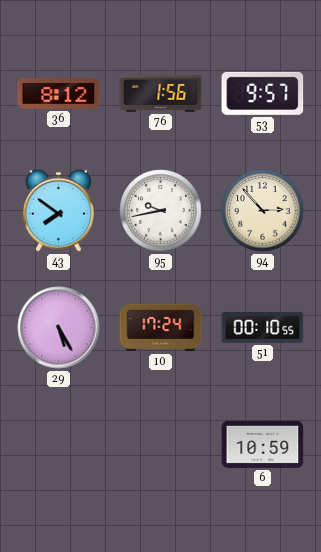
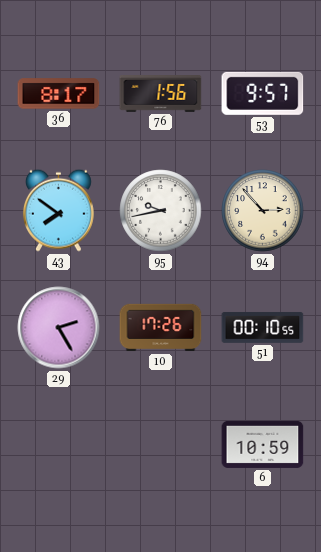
36: 8:12 -> 8:17 (59, 94)
29: 5:25 -> 2:25 (59, 328)
10: 17:24 -> 17:26 (161, 328)
